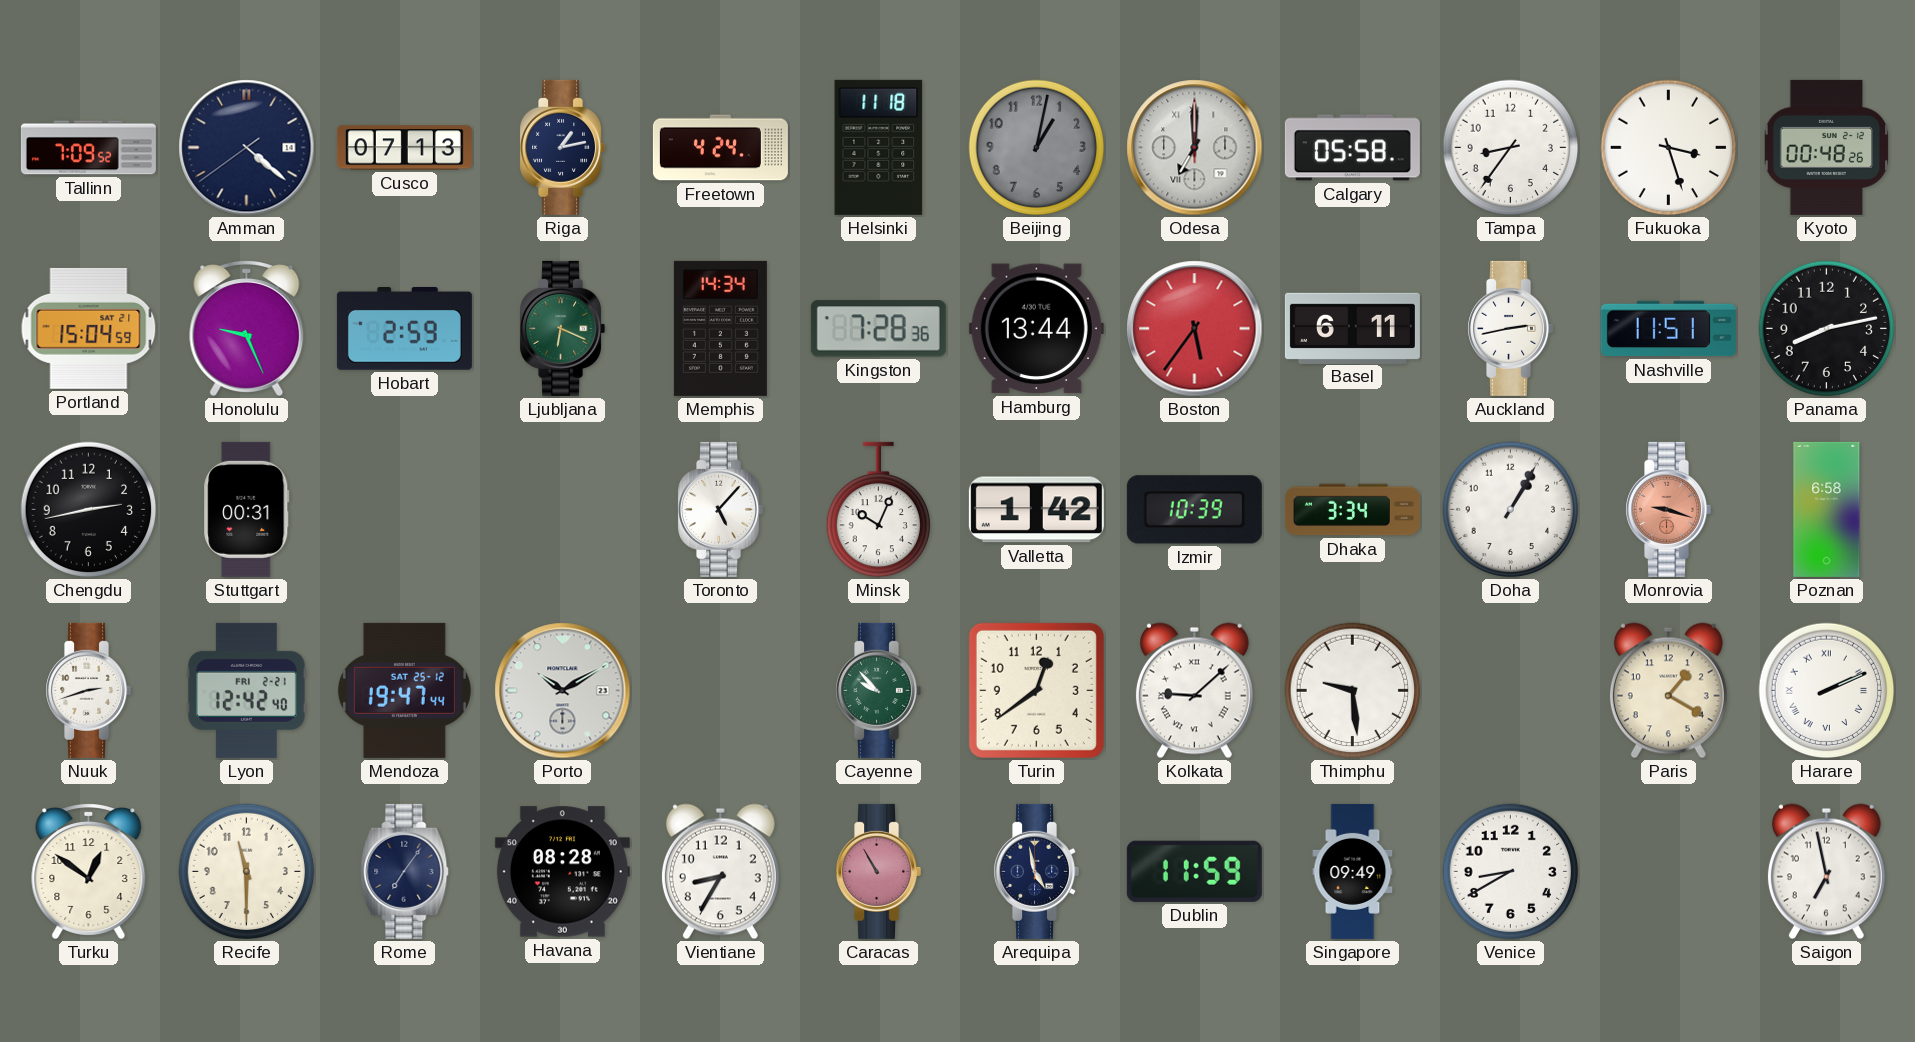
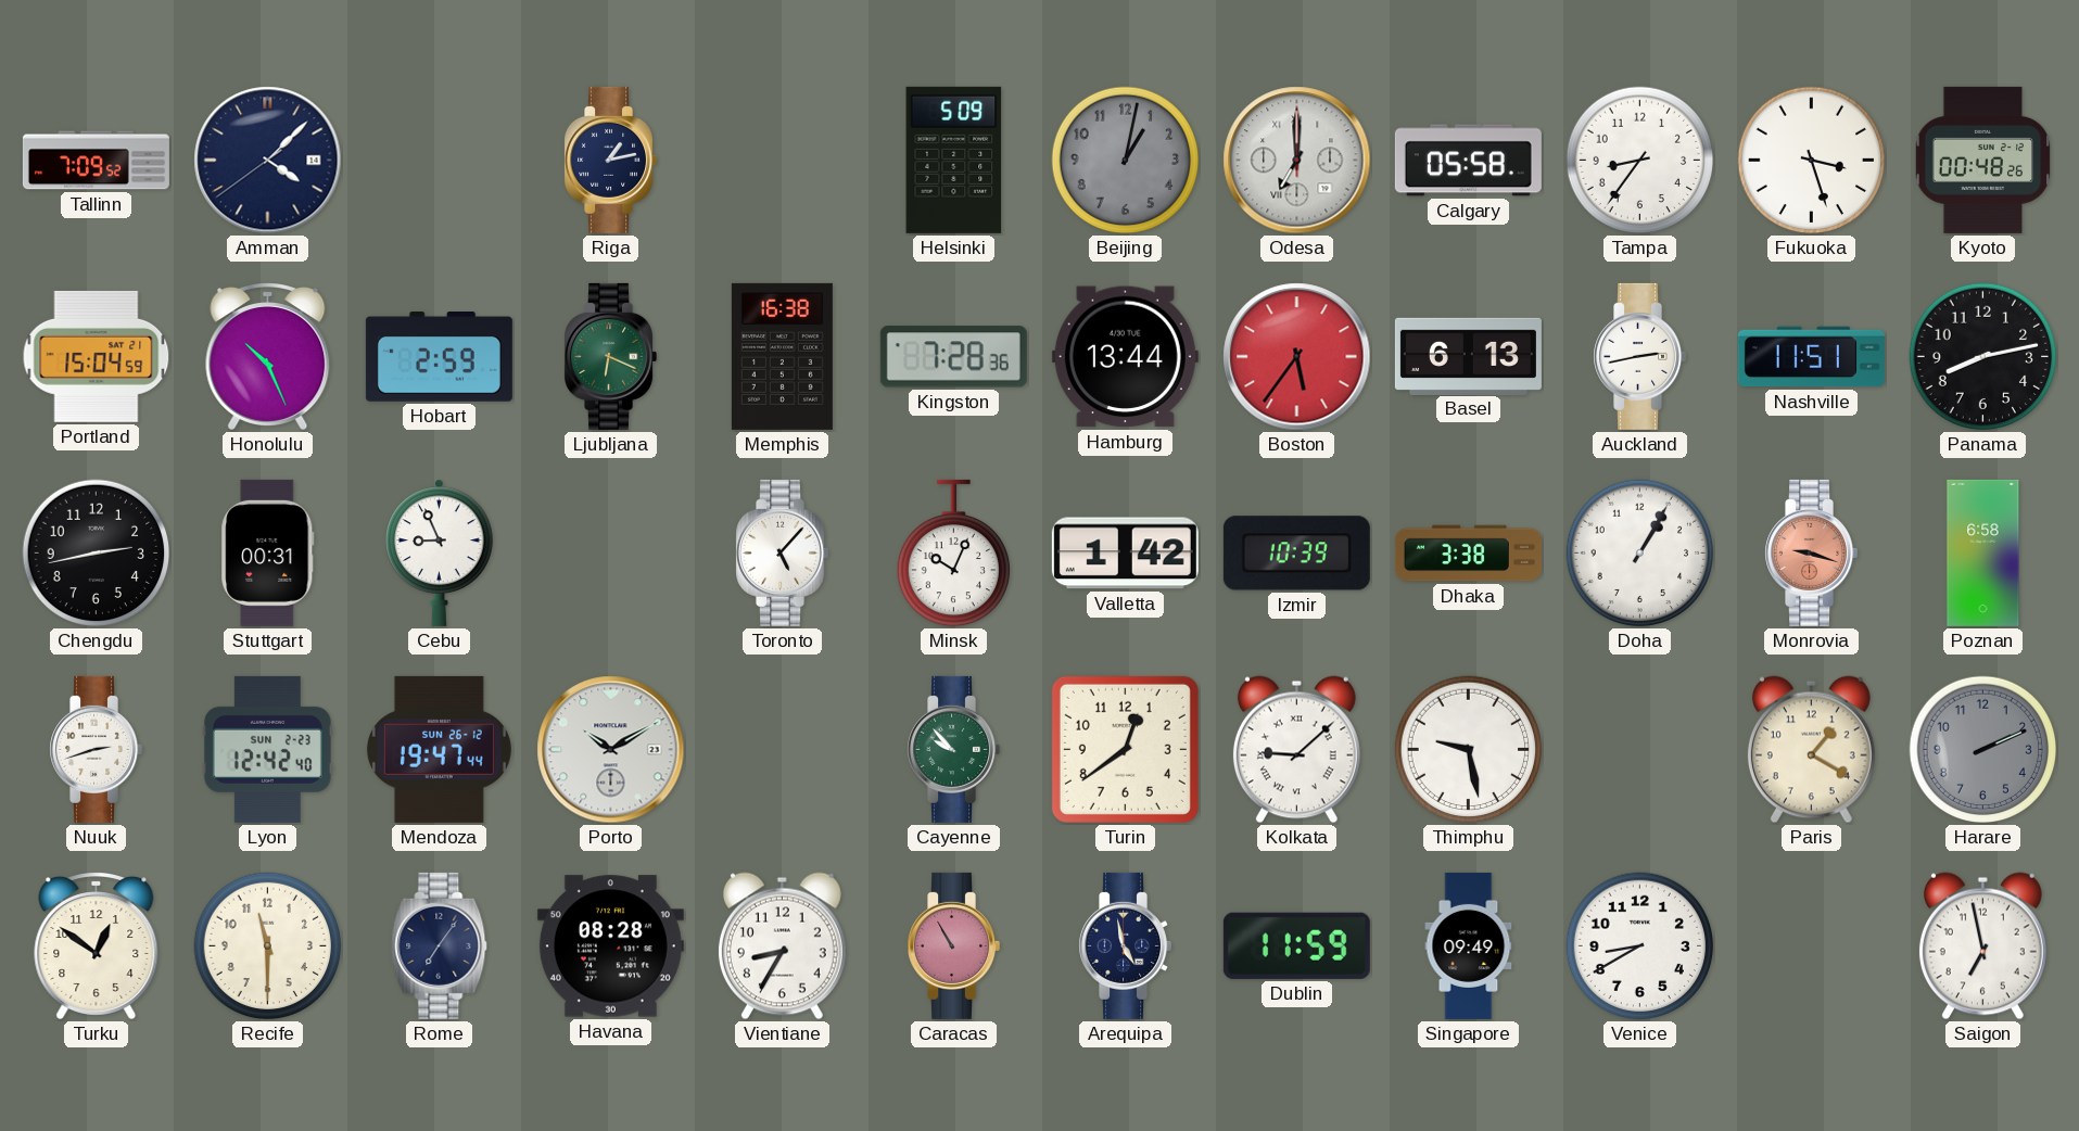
Amman: 4:21 -> 4:07 (268, 161)
Cusco: 07:13 -> none (404, 148)
Freetown: 4:24 -> none (720, 148)
Helsinki: 11:18 -> 5:09 (954, 160)
Honolulu: 9:26 -> 10:26 (268, 356)
Memphis: 14:34 -> 16:38 (782, 356)
Basel: 6:11 -> 6:13 (1468, 356)
Cebu: none -> 8:56 (440, 552)
Dhaka: 3:34 -> 3:38 (1468, 554)
Lyon date: FRI 2-21 -> SUN 2-23 (267, 749)
Mendoza date: SAT 25-12 -> SUN 26-12 (439, 749)
Thimphu: 9:29 -> 9:28 (1469, 750)
Harare dial: white -> grey (1983, 750)
Harare numerals: Roman -> Arabic (1983, 750)
